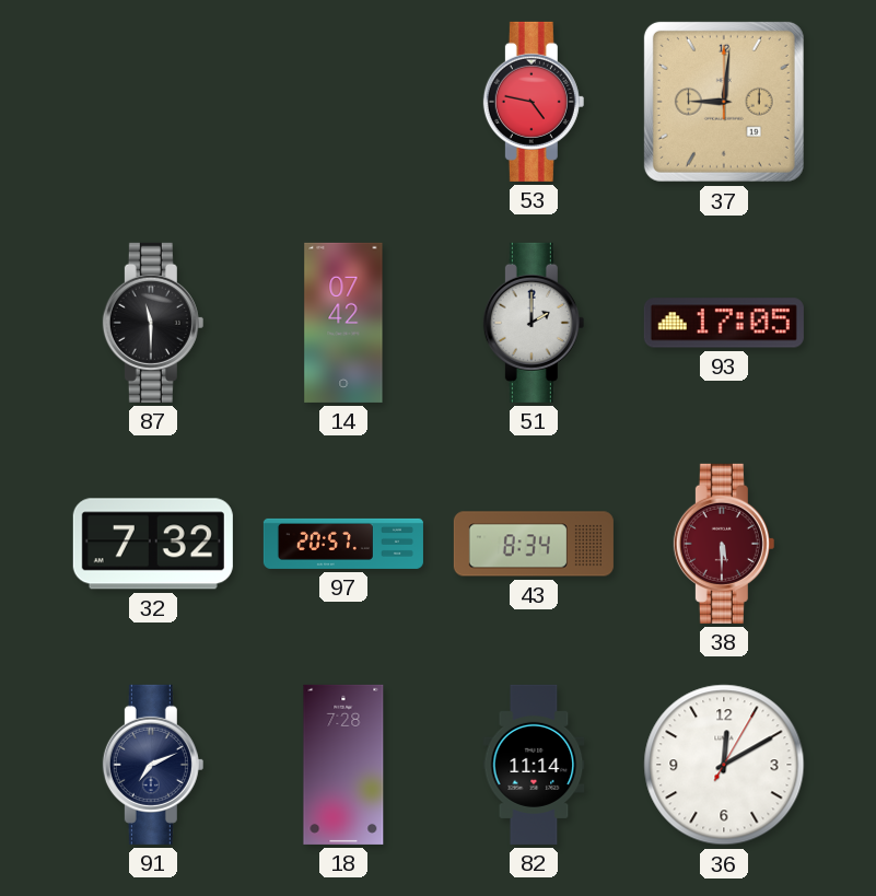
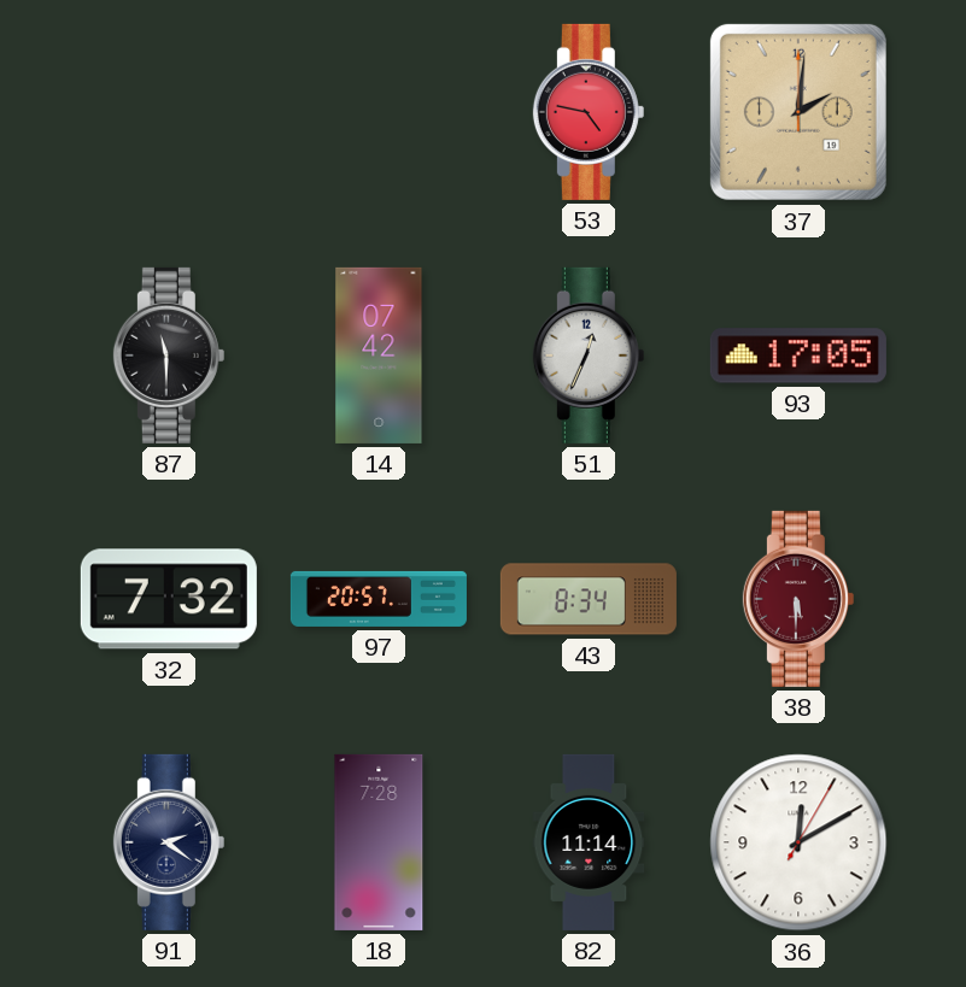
37: 9:01 -> 2:01 (798, 112)
51: 2:00 -> 12:34 (589, 356)
91: 7:11 -> 2:21 (169, 842)
